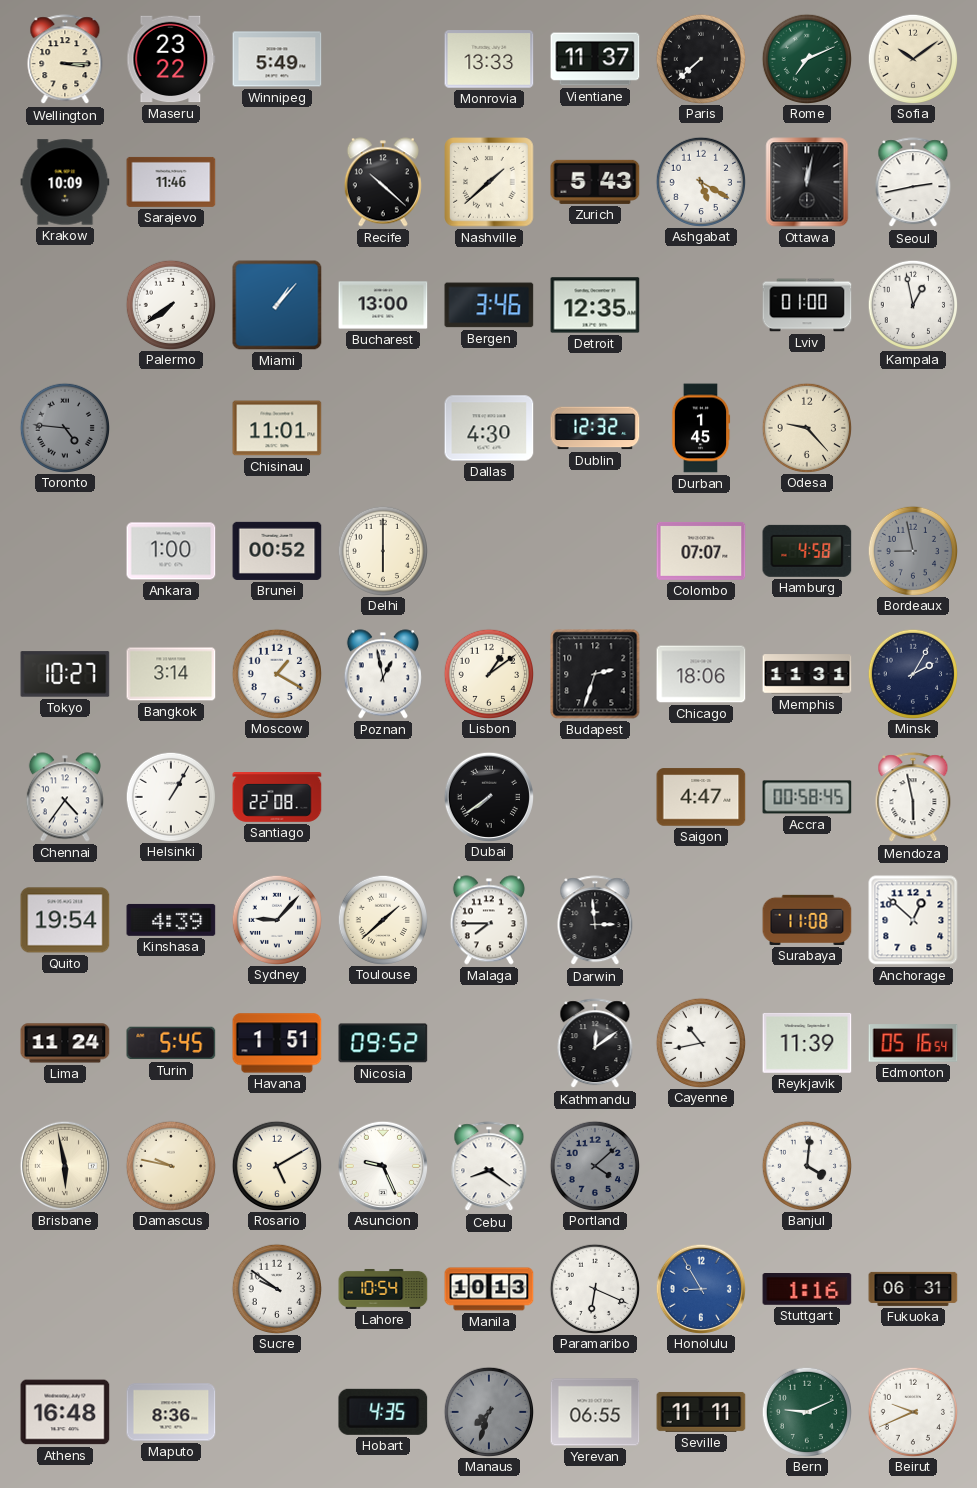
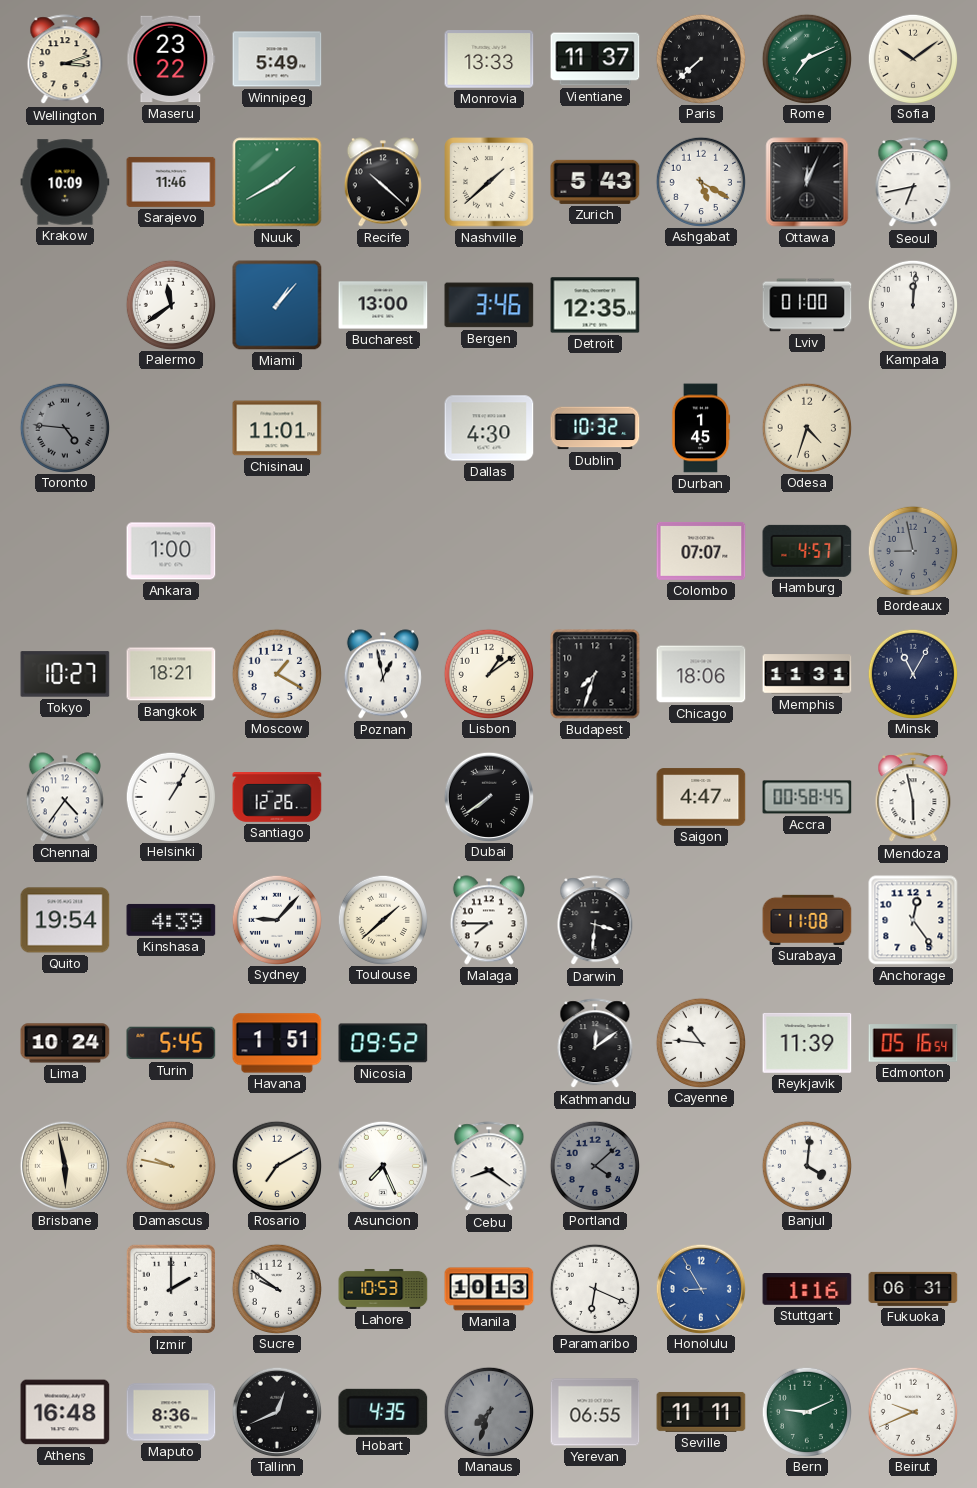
Wellington: 3:15 -> 3:12 (65, 60)
Nuuk: none -> 1:40 (277, 182)
Ottawa: 12:02 -> 12:04 (807, 182)
Seoul: 2:43 -> 6:43 (913, 183)
Palermo: 7:39 -> 11:39 (170, 304)
Kampala: 12:58 -> 12:01 (912, 304)
Dublin: 12:32 -> 10:32 (595, 428)
Odesa: 9:23 -> 4:33 (806, 427)
Brunei: 00:52 -> none (277, 551)
Delhi: 6:00 -> none (382, 550)
Hamburg: 4:58 -> 4:57 (807, 551)
Bangkok: 3:14 -> 18:21 (171, 674)
Budapest: 2:33 -> 7:33 (595, 674)
Minsk: 2:05 -> 11:05 (912, 673)
Santiago: 22:08 -> 12:26 (277, 798)
Darwin: 2:59 -> 3:31 (595, 921)
Anchorage: 12:52 -> 12:24 (913, 920)
Lima: 11:24 -> 10:24 (65, 1043)
Cayenne: 10:43 -> 10:46 (700, 1042)
Rosario: 5:10 -> 7:10 (276, 1165)
Asuncion: 9:26 -> 7:26 (382, 1165)
Izmir: none -> 2:00 (171, 1289)
Lahore: 10:54 -> 10:53 (383, 1289)
Tallinn: none -> 12:41 (276, 1411)
